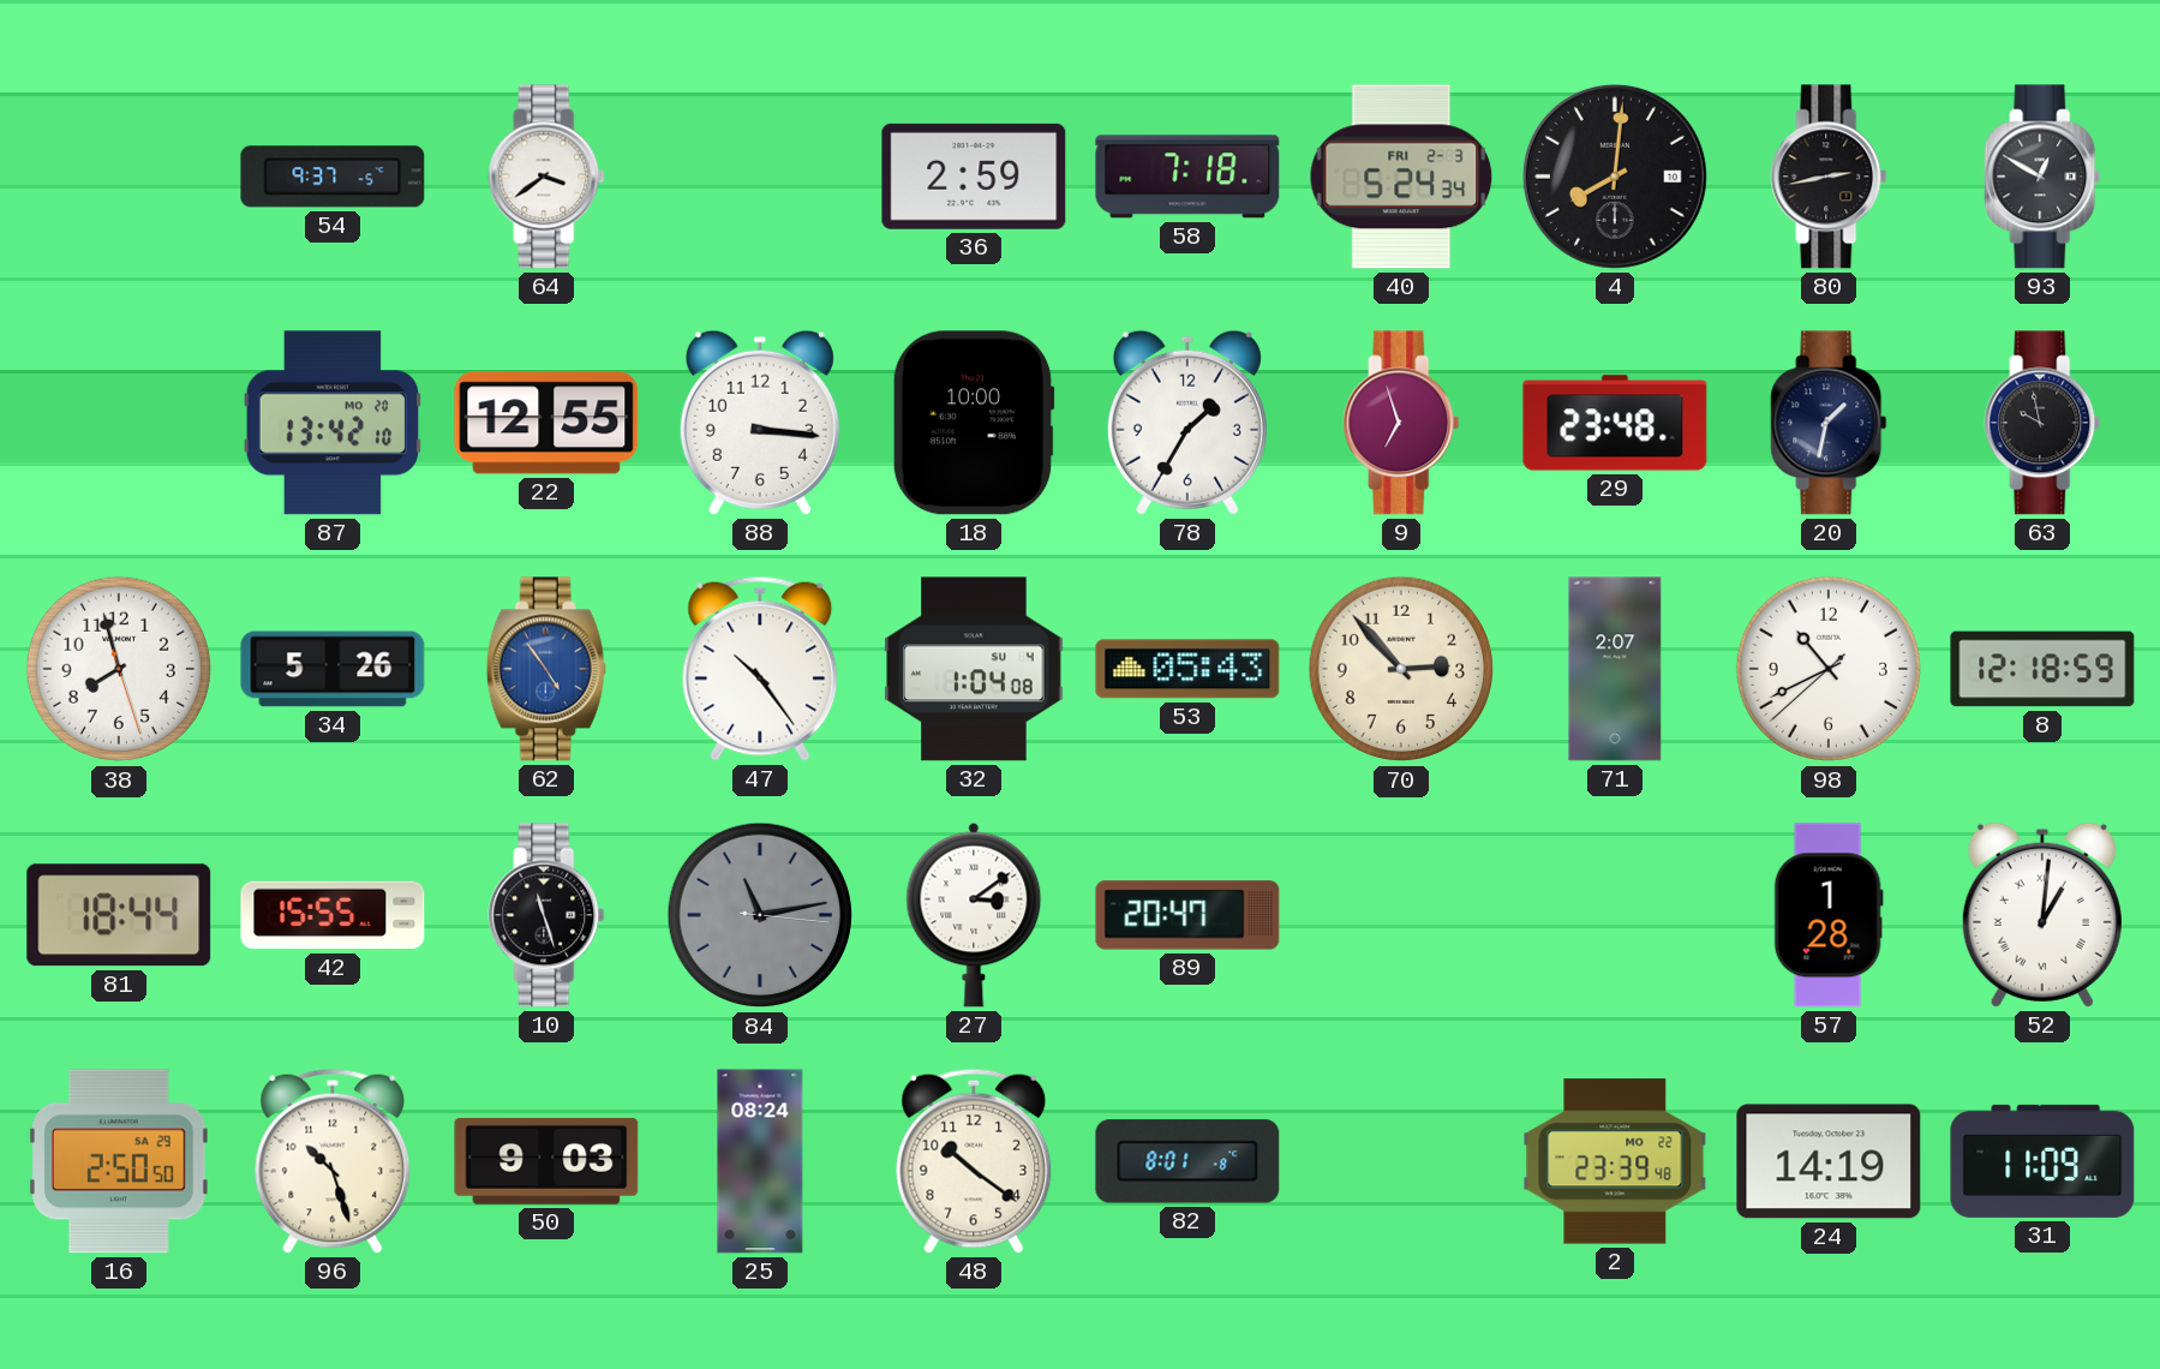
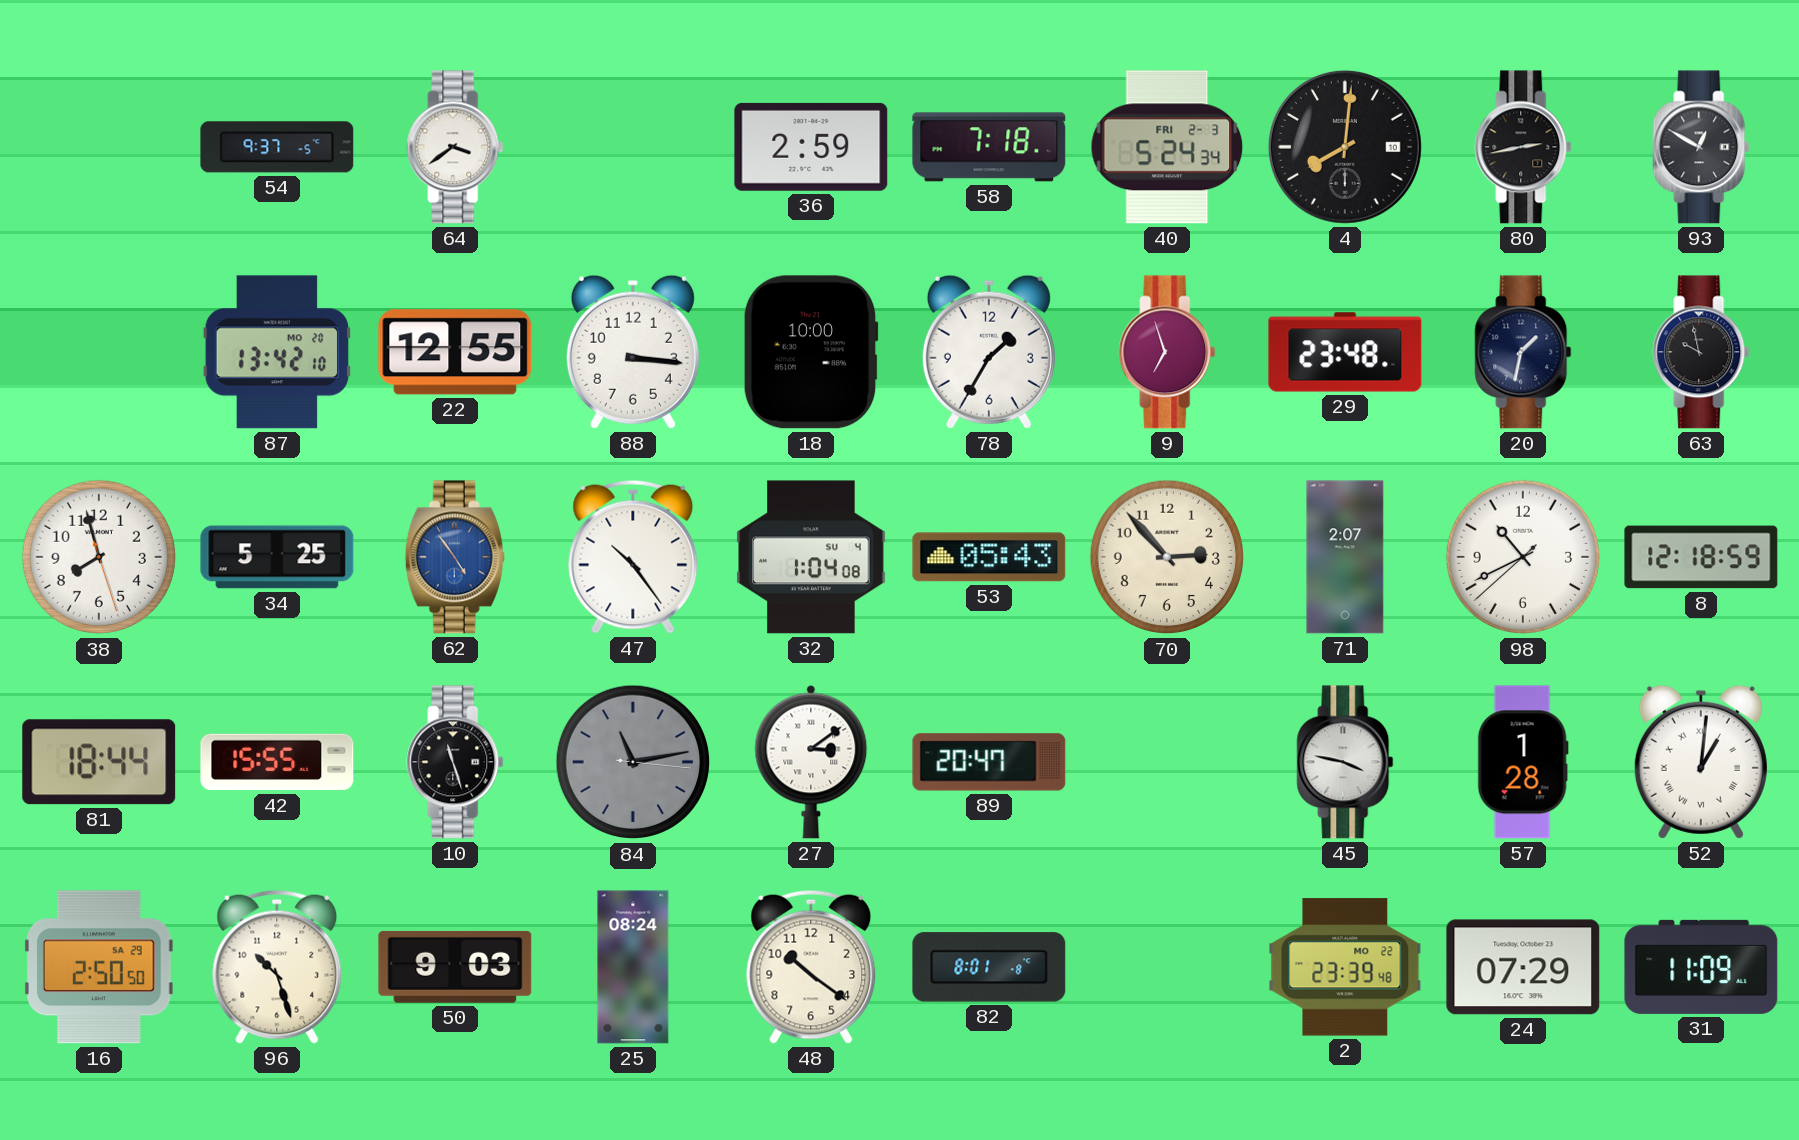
34: 5:26 -> 5:25 (277, 557)
45: none -> 3:47 (1345, 762)
24: 14:19 -> 07:29 (1523, 967)
